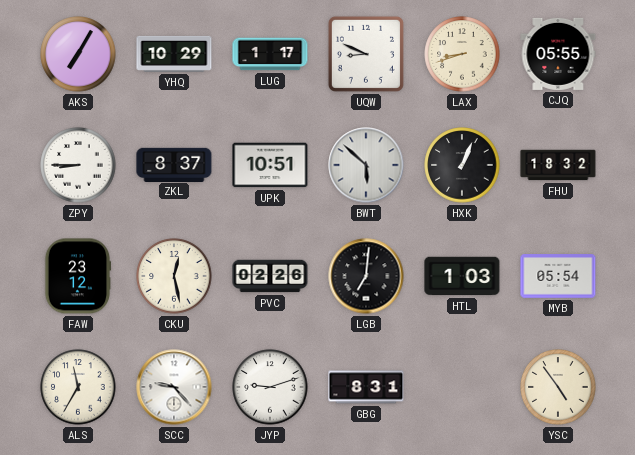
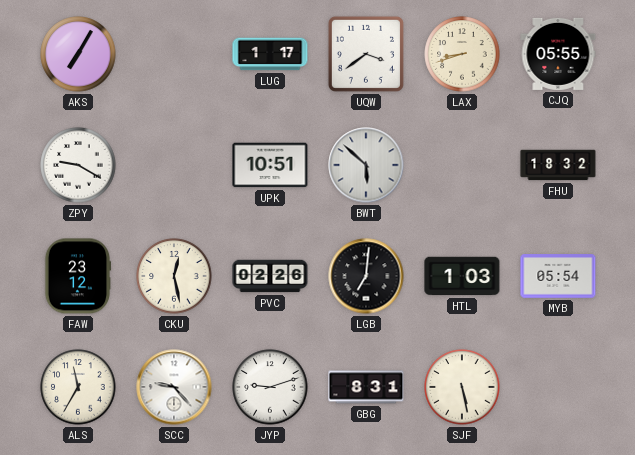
YHQ: 10:29 -> none (174, 54)
UQW: 8:49 -> 3:39 (366, 54)
ZPY: 8:45 -> 9:20 (78, 165)
ZKL: 8:37 -> none (174, 164)
HXK: 1:04 -> none (462, 165)
SJF: none -> 5:28 (462, 387)
YSC: 4:54 -> none (558, 387)
